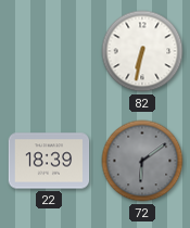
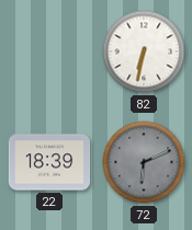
72: 6:09 -> 6:11 (144, 162)
